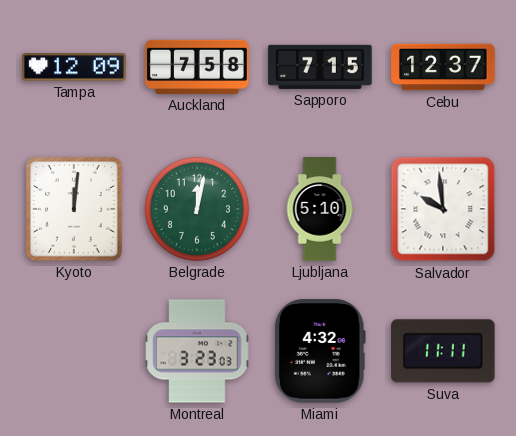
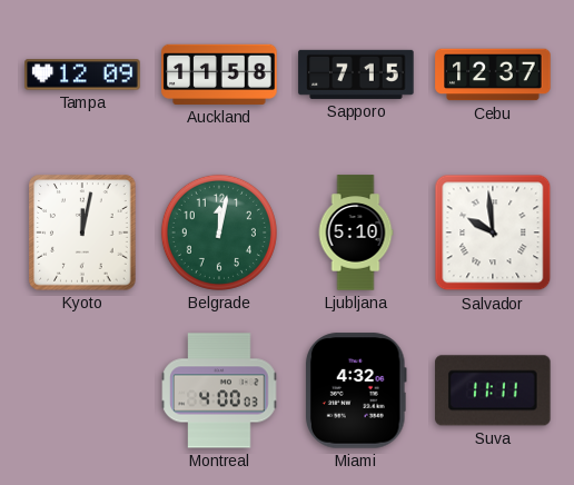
Auckland: 7:58 -> 11:58 (219, 75)
Kyoto: 12:01 -> 12:02 (82, 232)
Montreal: 3:23 -> 4:00 (219, 390)
